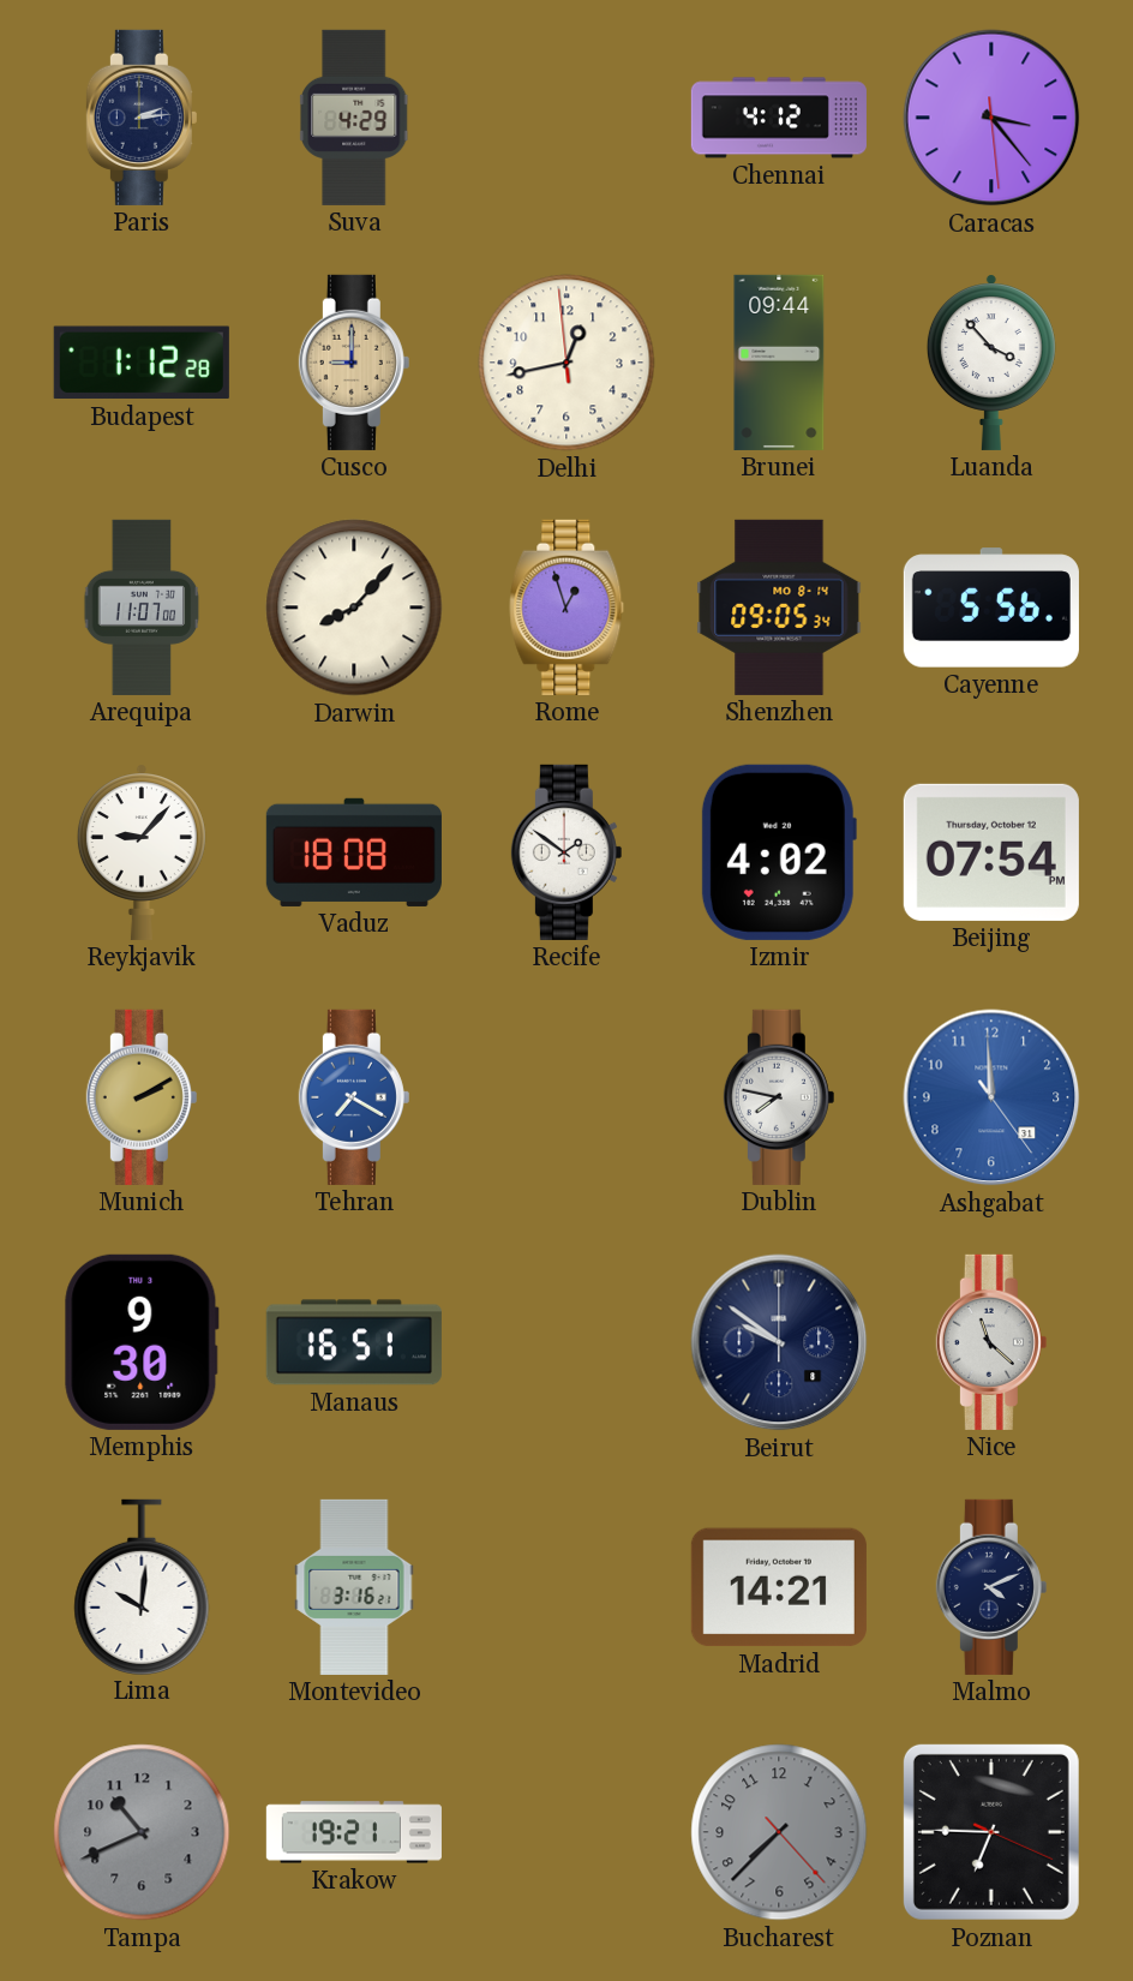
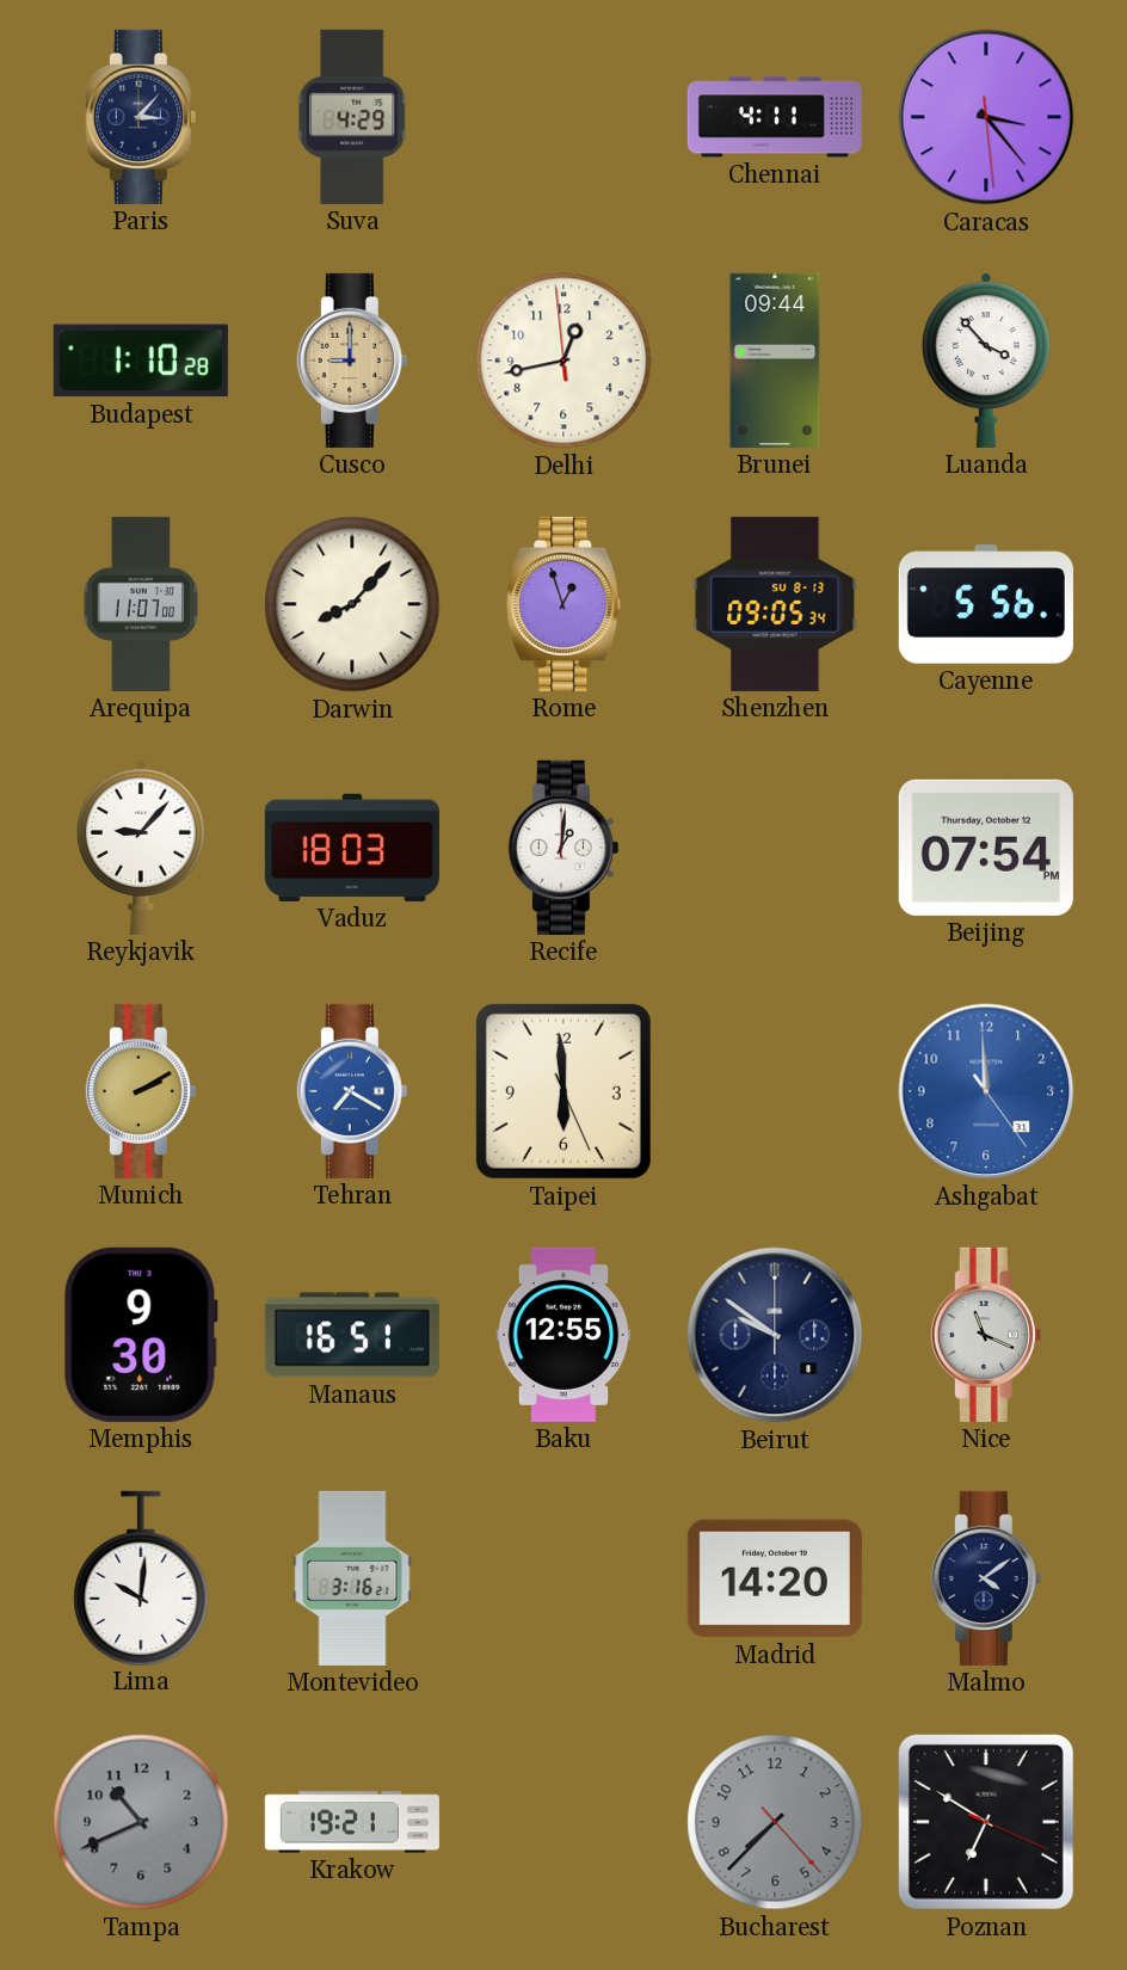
Paris: 2:14 -> 3:07 (141, 117)
Chennai: 4:12 -> 4:11 (775, 117)
Budapest: 1:12 -> 1:10 (141, 361)
Shenzhen date: MO 8-14 -> SU 8-13 (775, 604)
Vaduz: 18:08 -> 18:03 (352, 848)
Recife: 1:51 -> 1:01 (563, 848)
Izmir: 4:02 -> none (779, 852)
Taipei: none -> 5:59 (563, 1091)
Dublin: 7:47 -> none (779, 1097)
Baku: none -> 12:55 (563, 1335)
Nice: 11:22 -> 11:19 (986, 1335)
Madrid: 14:21 -> 14:20 (775, 1578)
Malmo: 4:11 -> 4:09 (986, 1578)
Poznan: 6:45 -> 6:50 (986, 1822)
